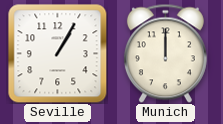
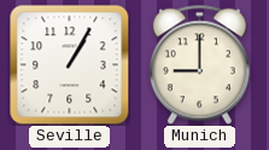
Munich: 12:00 -> 9:00 (199, 64)
